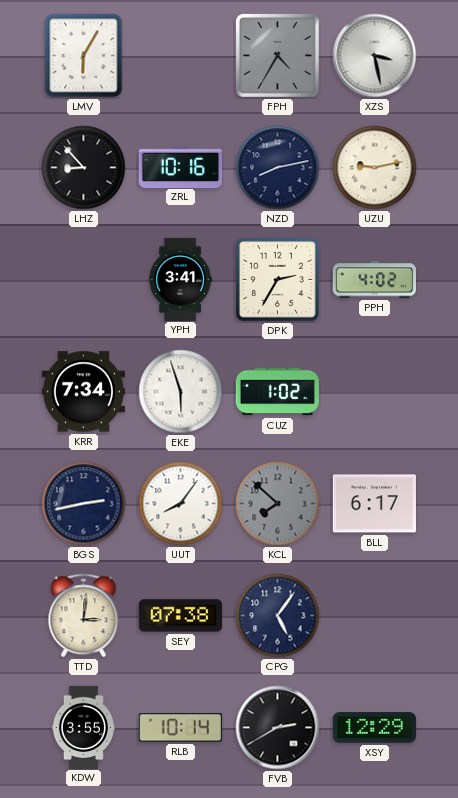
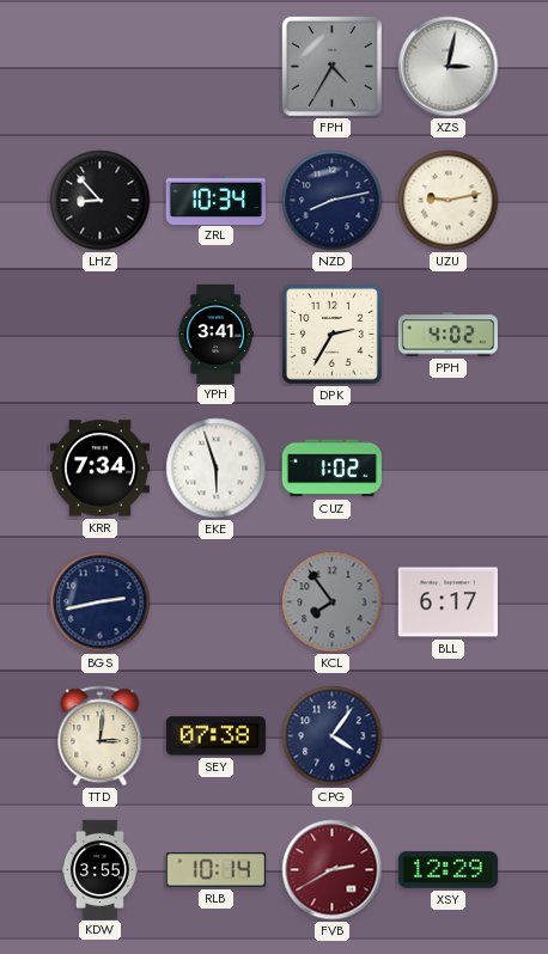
LMV: 6:05 -> none (84, 56)
XZS: 3:28 -> 3:02 (449, 67)
ZRL: 10:16 -> 10:34 (215, 200)
UUT: 8:06 -> none (181, 504)
KCL: 7:52 -> 7:54 (333, 603)
CPG: 5:06 -> 4:06 (333, 736)
FVB dial: black -> burgundy (333, 870)
